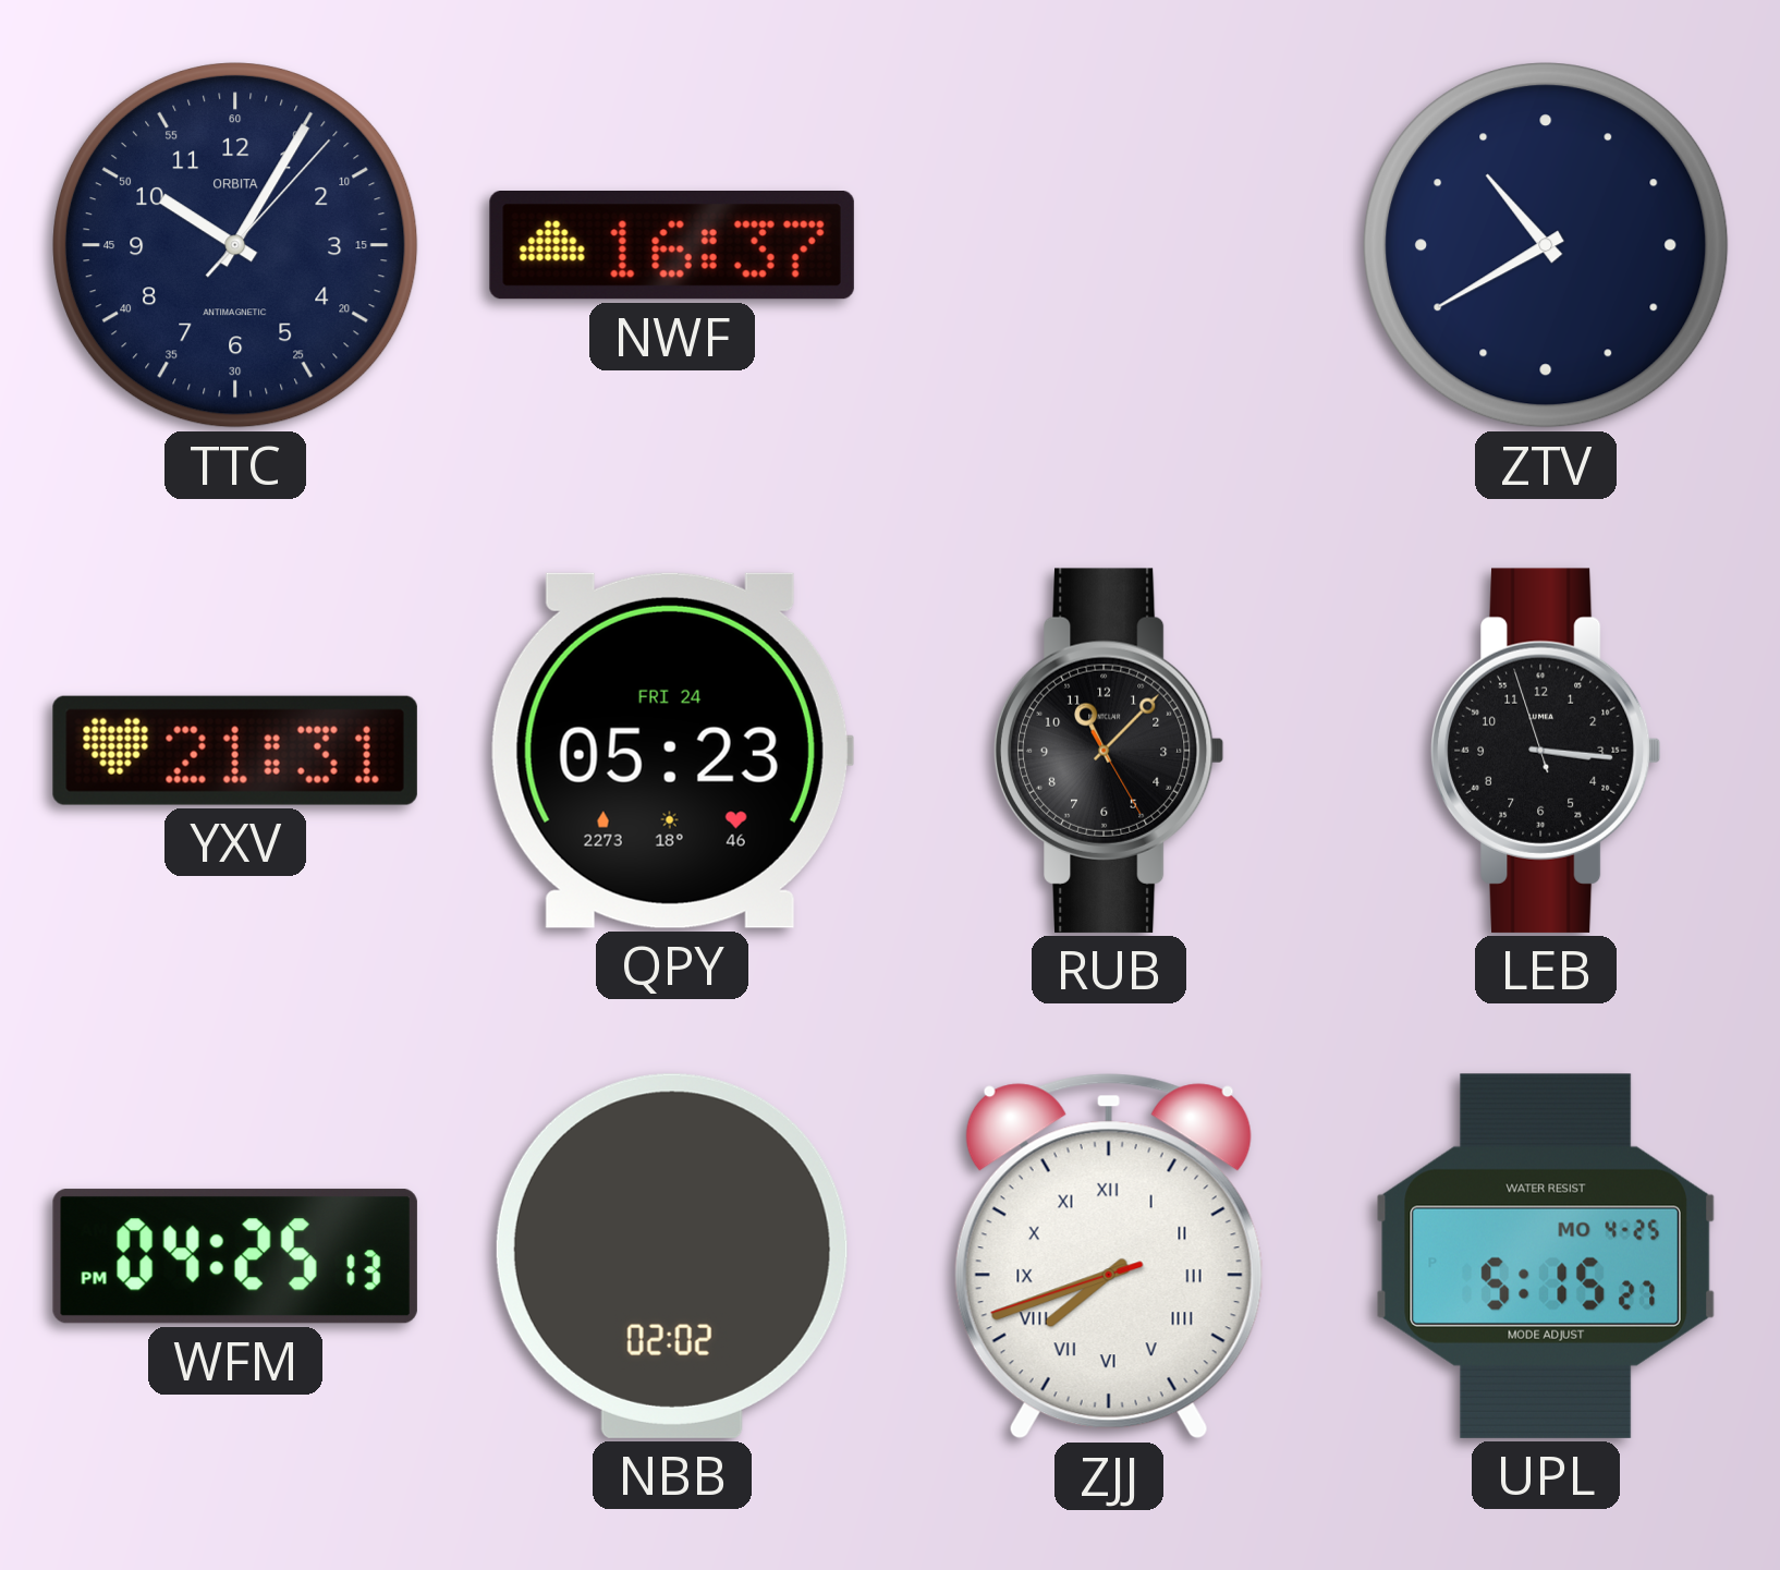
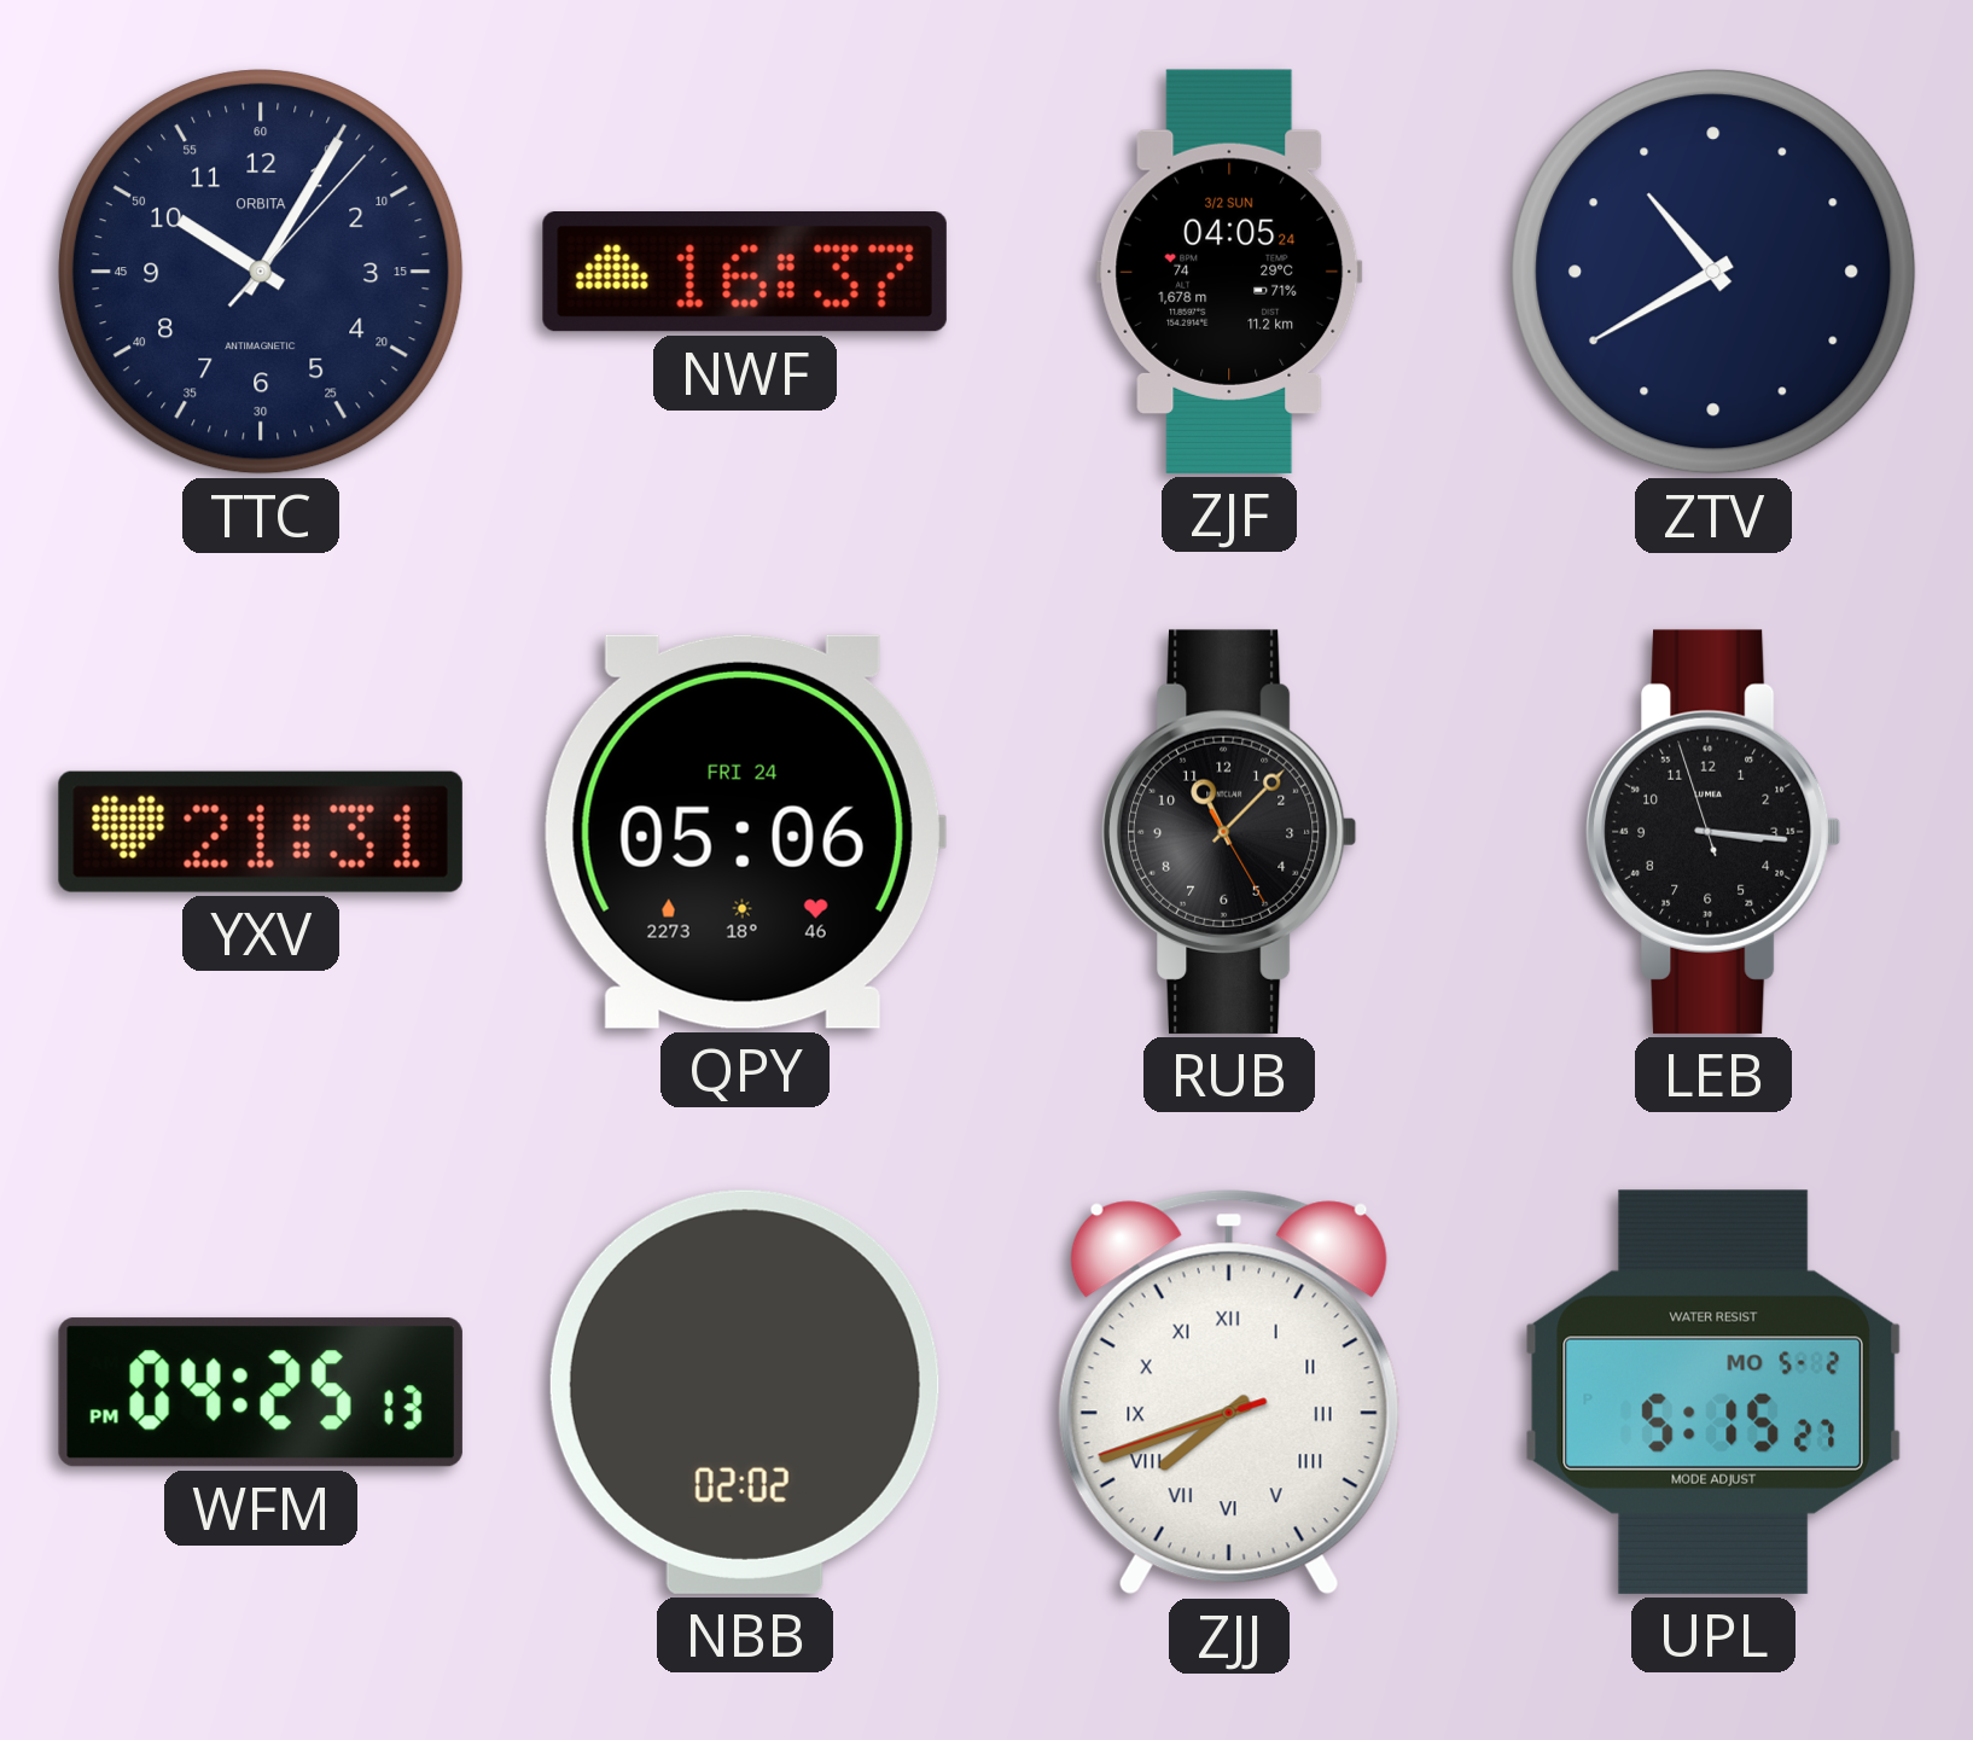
ZJF: none -> 04:05 (1229, 272)
QPY: 05:23 -> 05:06 (744, 832)
UPL date: MO 4-25 -> MO 5-2 (1712, 1392)
